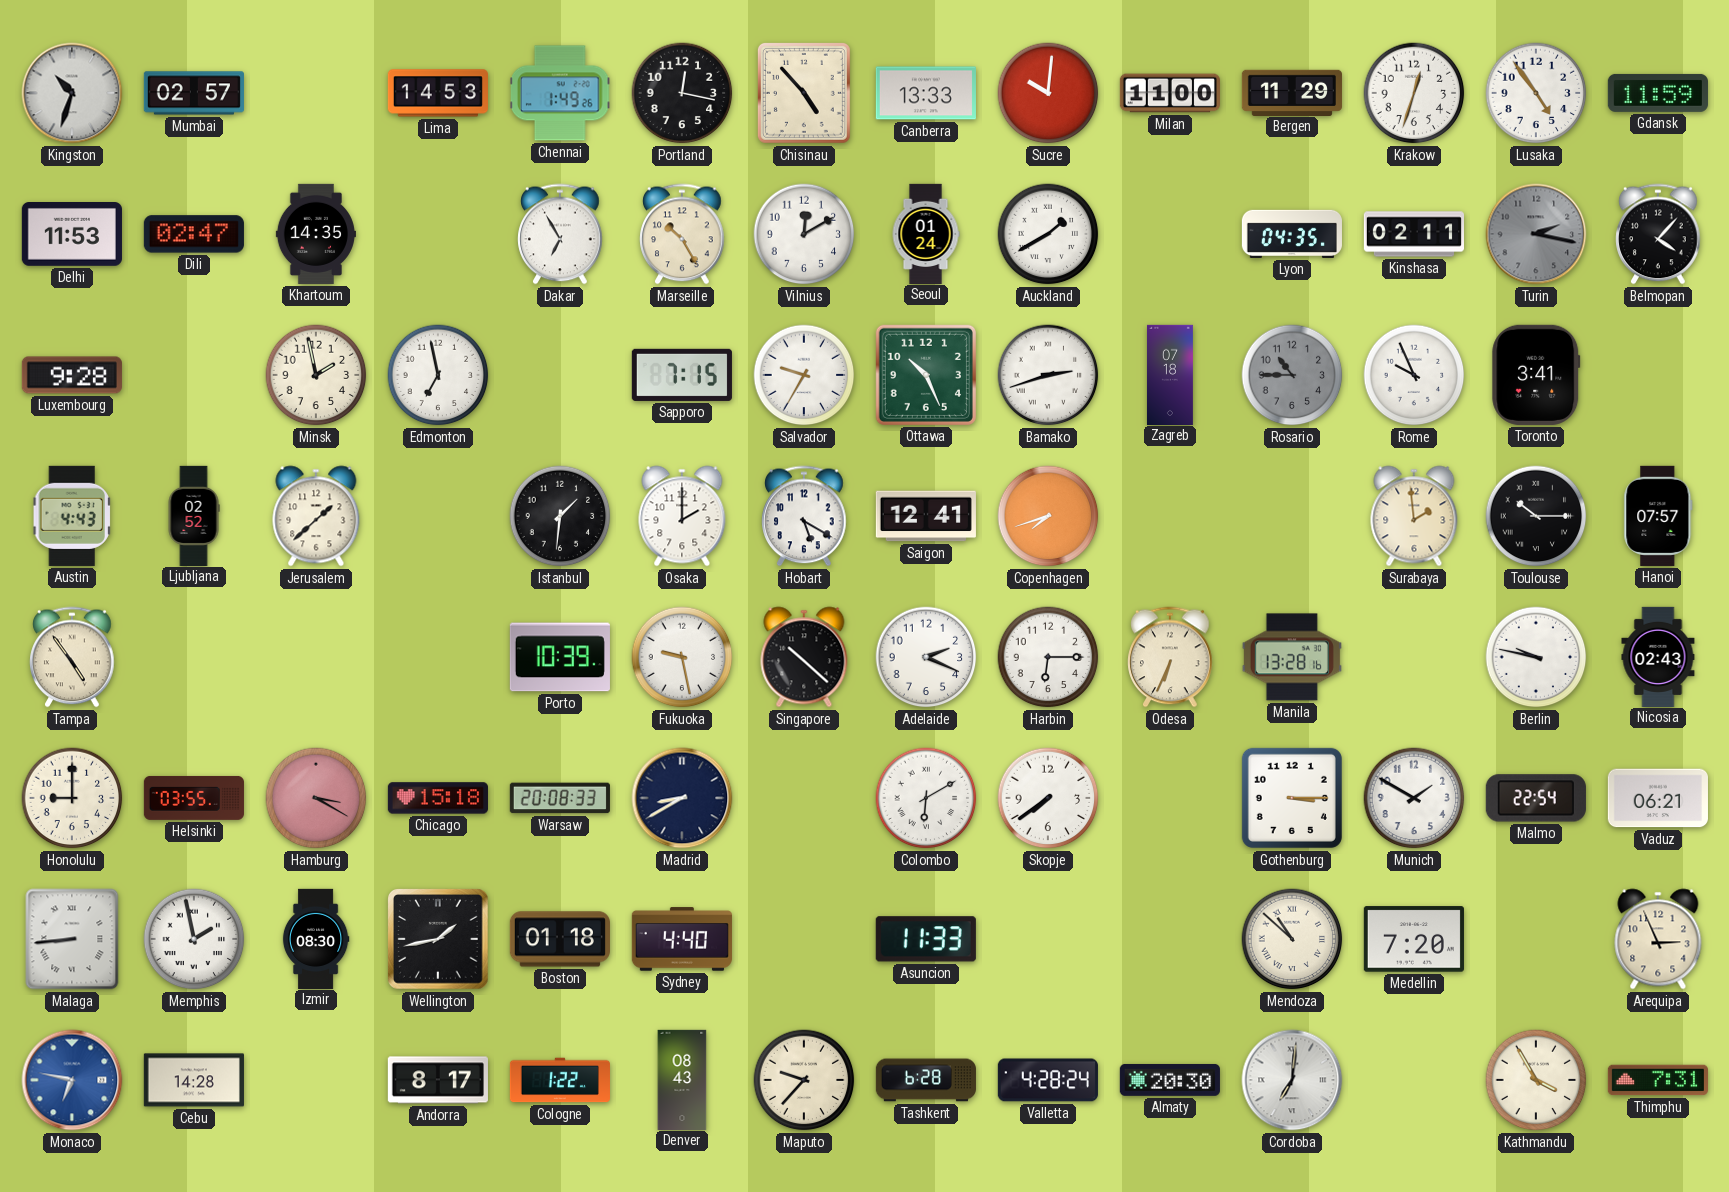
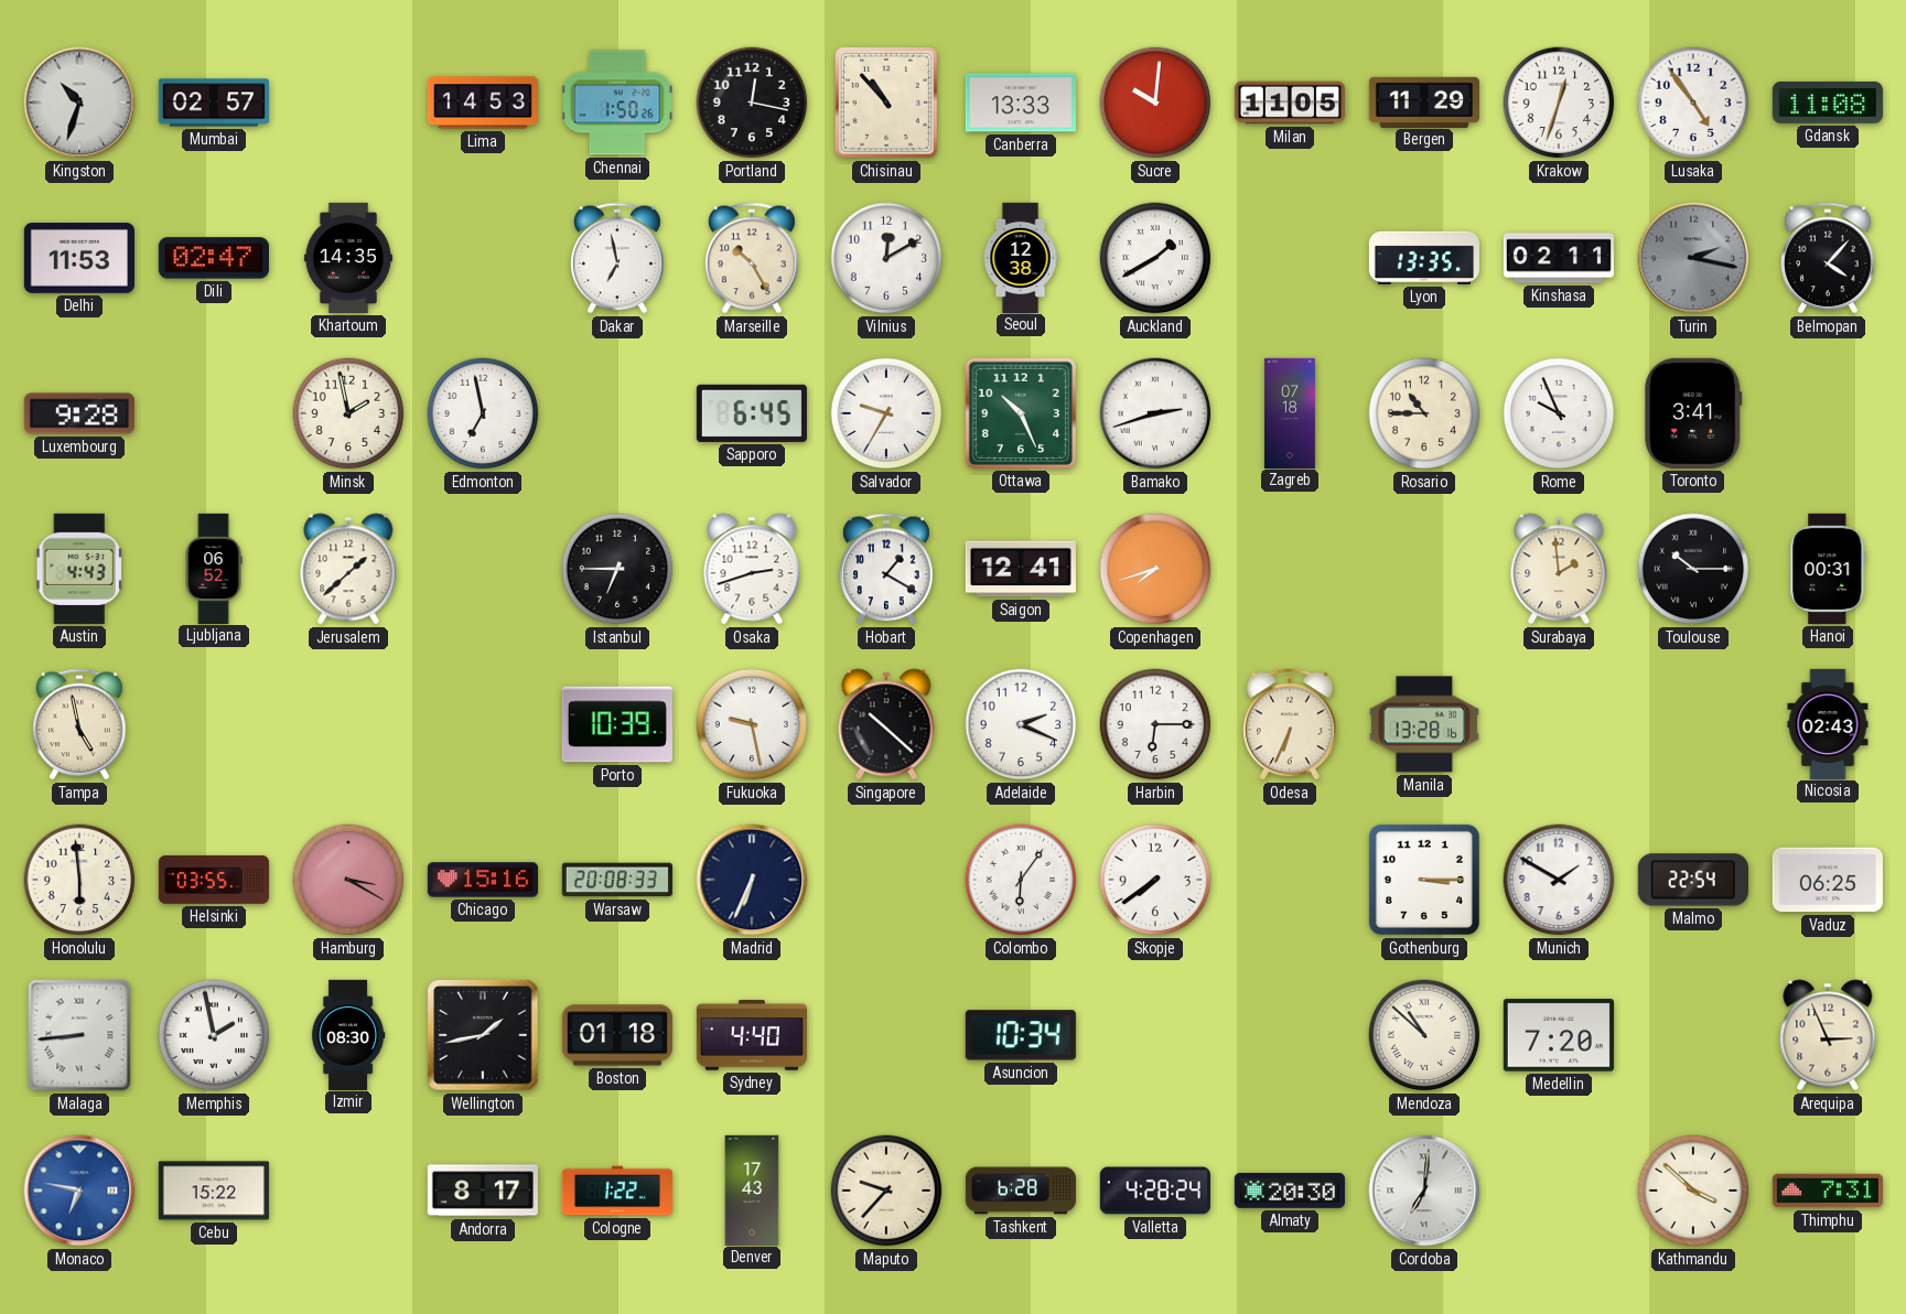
Chennai: 1:49 -> 1:50 (617, 103)
Chisinau: 4:53 -> 10:53 (886, 103)
Milan: 11:00 -> 11:05 (1290, 103)
Gdansk: 11:59 -> 11:08 (1828, 103)
Dakar: 6:55 -> 6:58 (617, 258)
Seoul: 01:24 -> 12:38 (1021, 257)
Lyon: 04:35 -> 13:35 (1424, 258)
Sapporo: 7:15 -> 6:45 (752, 413)
Rosario dial: grey -> cream (1424, 413)
Ljubljana: 02:52 -> 06:52 (214, 568)
Istanbul: 1:31 -> 6:45 (617, 569)
Osaka: 2:00 -> 2:42 (752, 569)
Hobart: 5:20 -> 1:20 (886, 569)
Hanoi: 07:57 -> 00:31 (1828, 569)
Tampa: 4:54 -> 4:58 (79, 724)
Berlin: 9:47 -> none (1536, 657)
Honolulu: 9:00 -> 5:59 (79, 880)
Chicago: 15:18 -> 15:16 (483, 880)
Madrid: 8:40 -> 6:34 (752, 880)
Colombo: 6:10 -> 6:06 (1021, 880)
Vaduz: 06:21 -> 06:25 (1828, 880)
Asuncion: 11:33 -> 10:34 (1021, 1035)
Cebu: 14:28 -> 15:22 (214, 1191)
Denver: 08:43 -> 17:43 (752, 1189)
Kathmandu: 3:55 -> 3:52 (1693, 1191)
